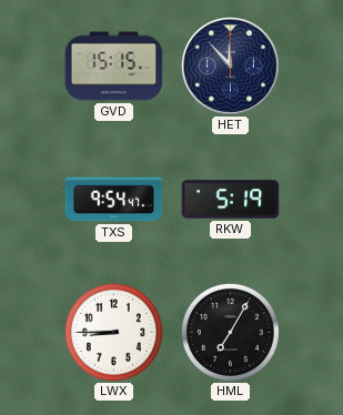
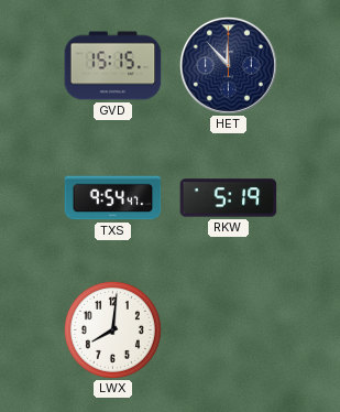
LWX: 8:45 -> 8:01 (112, 329)
HML: 7:05 -> none (230, 332)
